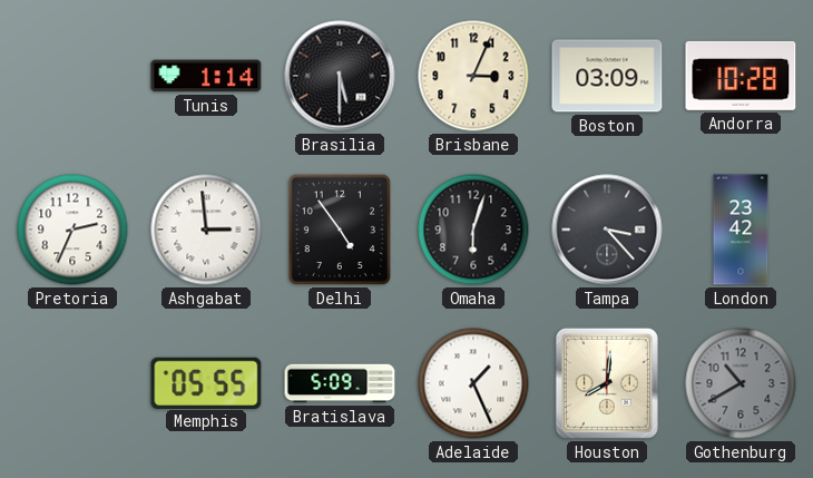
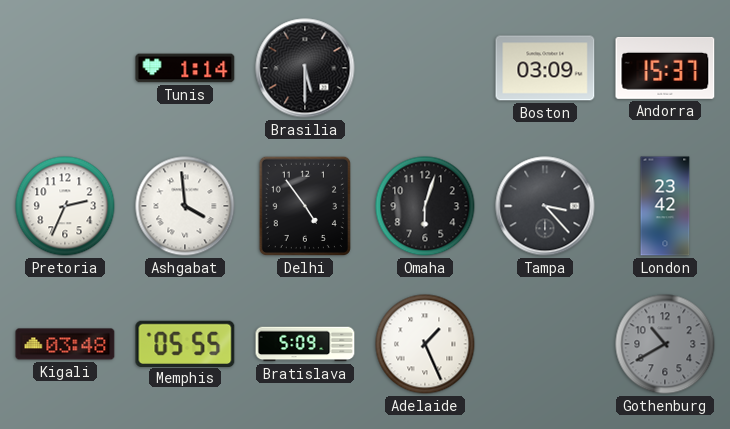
Brisbane: 3:04 -> none (473, 76)
Andorra: 10:28 -> 15:37 (665, 68)
Ashgabat: 2:59 -> 3:59 (185, 206)
Kigali: none -> 03:48 (65, 344)
Houston: 8:01 -> none (607, 383)
